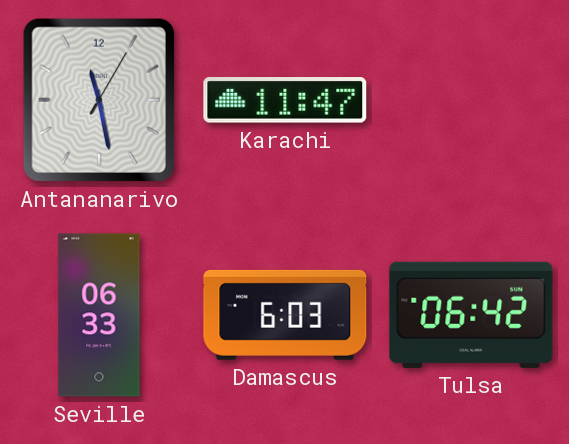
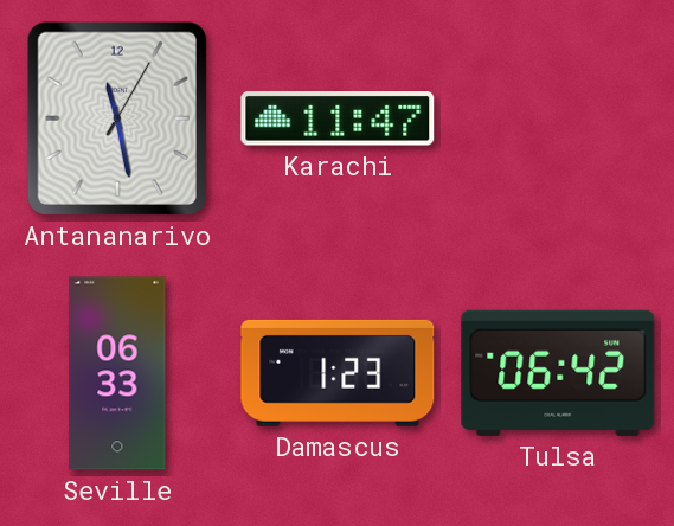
Damascus: 6:03 -> 1:23 (338, 373)
